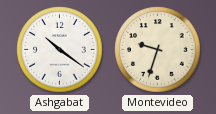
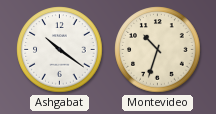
Montevideo: 9:33 -> 10:33 (158, 50)
